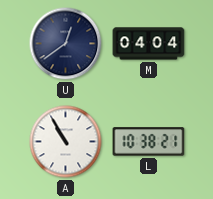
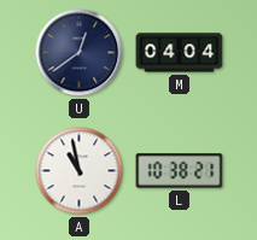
A: 10:55 -> 10:58 (80, 171)
